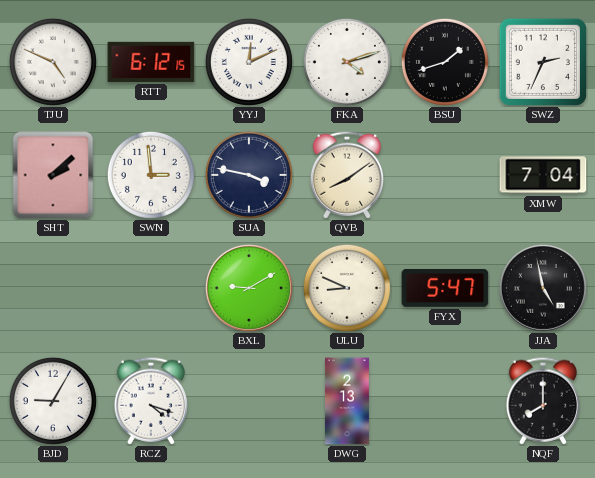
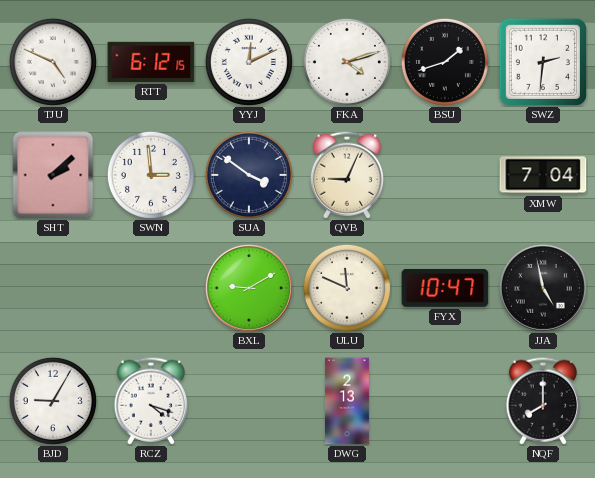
SWZ: 2:34 -> 2:31 (542, 61)
SUA: 3:47 -> 3:51 (249, 175)
QVB: 8:09 -> 9:04 (346, 175)
ULU: 8:49 -> 11:49 (347, 288)
FYX: 5:47 -> 10:47 (445, 288)
